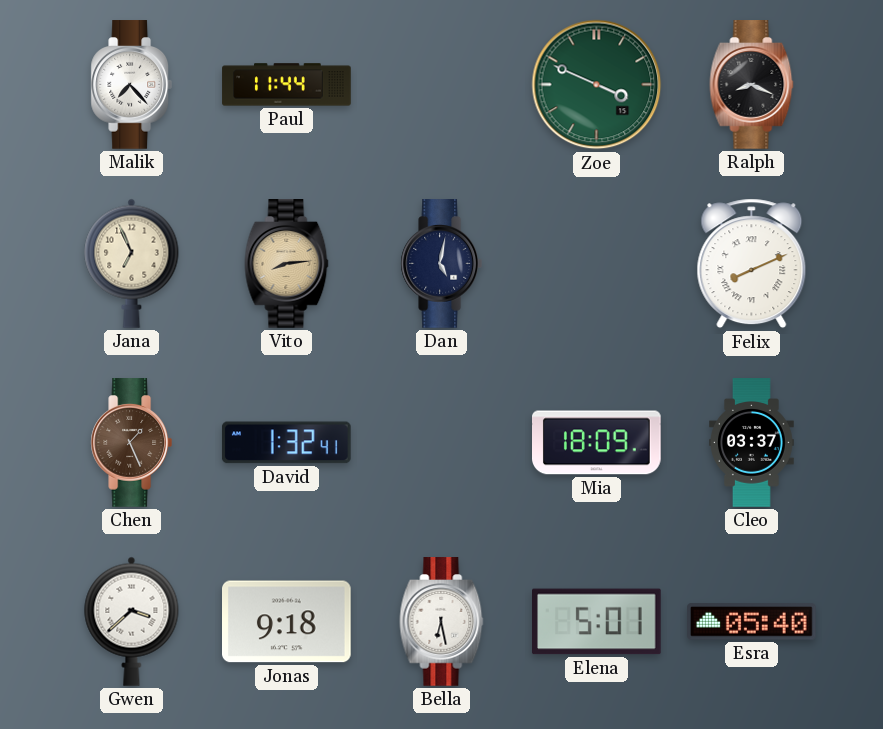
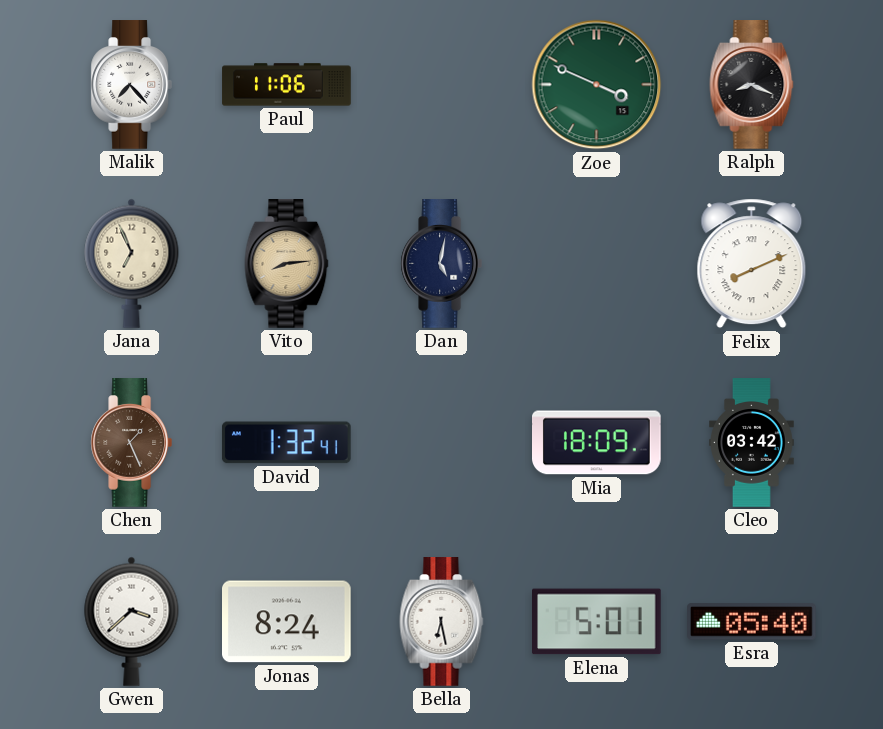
Paul: 11:44 -> 11:06 (287, 85)
Cleo: 03:37 -> 03:42 (752, 443)
Jonas: 9:18 -> 8:24 (287, 622)
